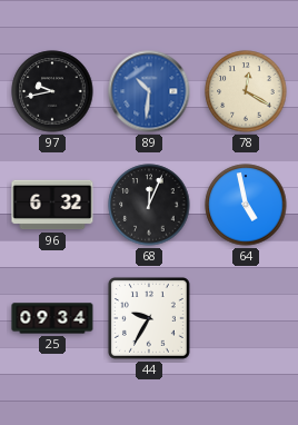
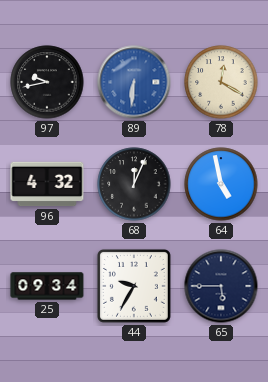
89: 10:31 -> 6:31 (134, 82)
96: 6:32 -> 4:32 (47, 184)
65: none -> 5:45 (221, 286)
